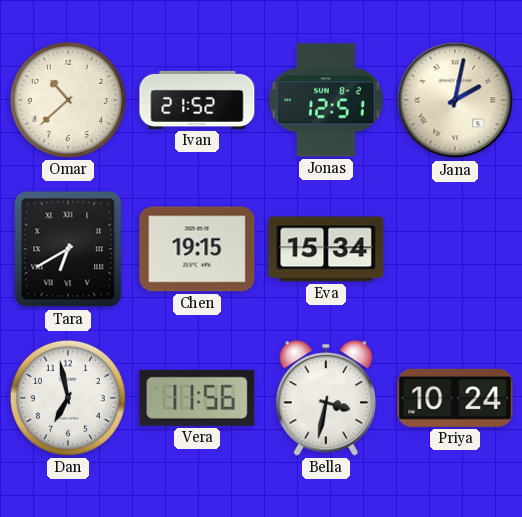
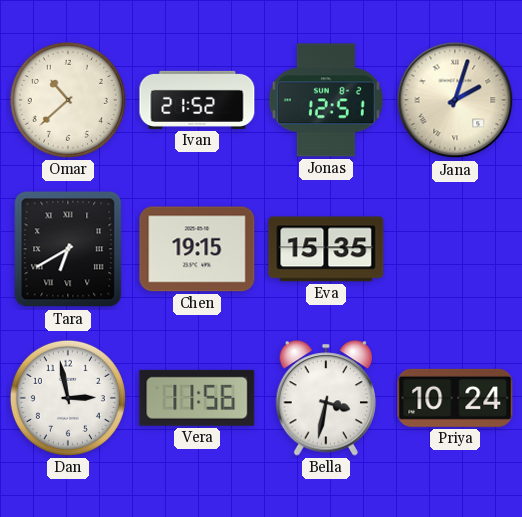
Jana: 2:02 -> 2:03 (455, 100)
Eva: 15:34 -> 15:35 (326, 249)
Dan: 6:58 -> 2:58 (68, 398)
